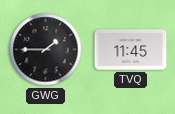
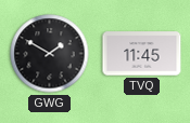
GWG: 1:45 -> 1:50 (50, 54)
